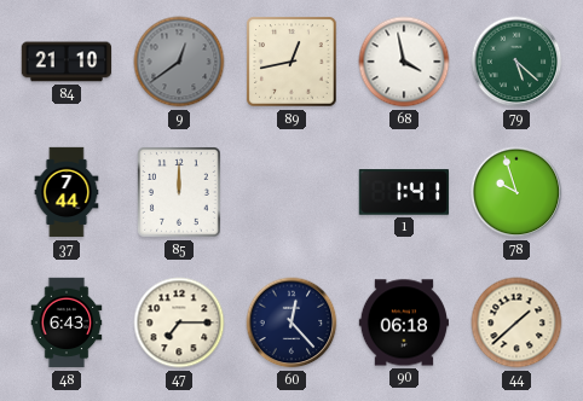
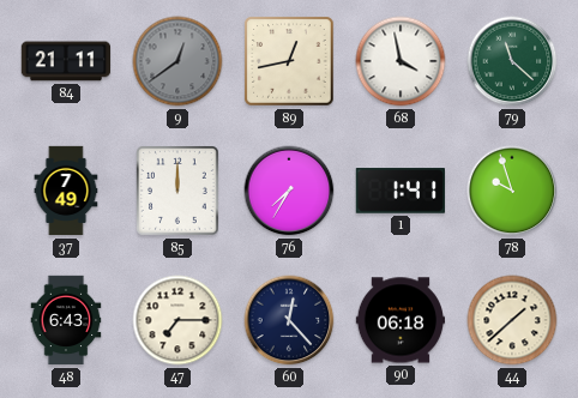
84: 21:10 -> 21:11 (66, 61)
79: 5:22 -> 11:22 (512, 61)
37: 7:44 -> 7:49 (66, 191)
76: none -> 7:35 (289, 191)
